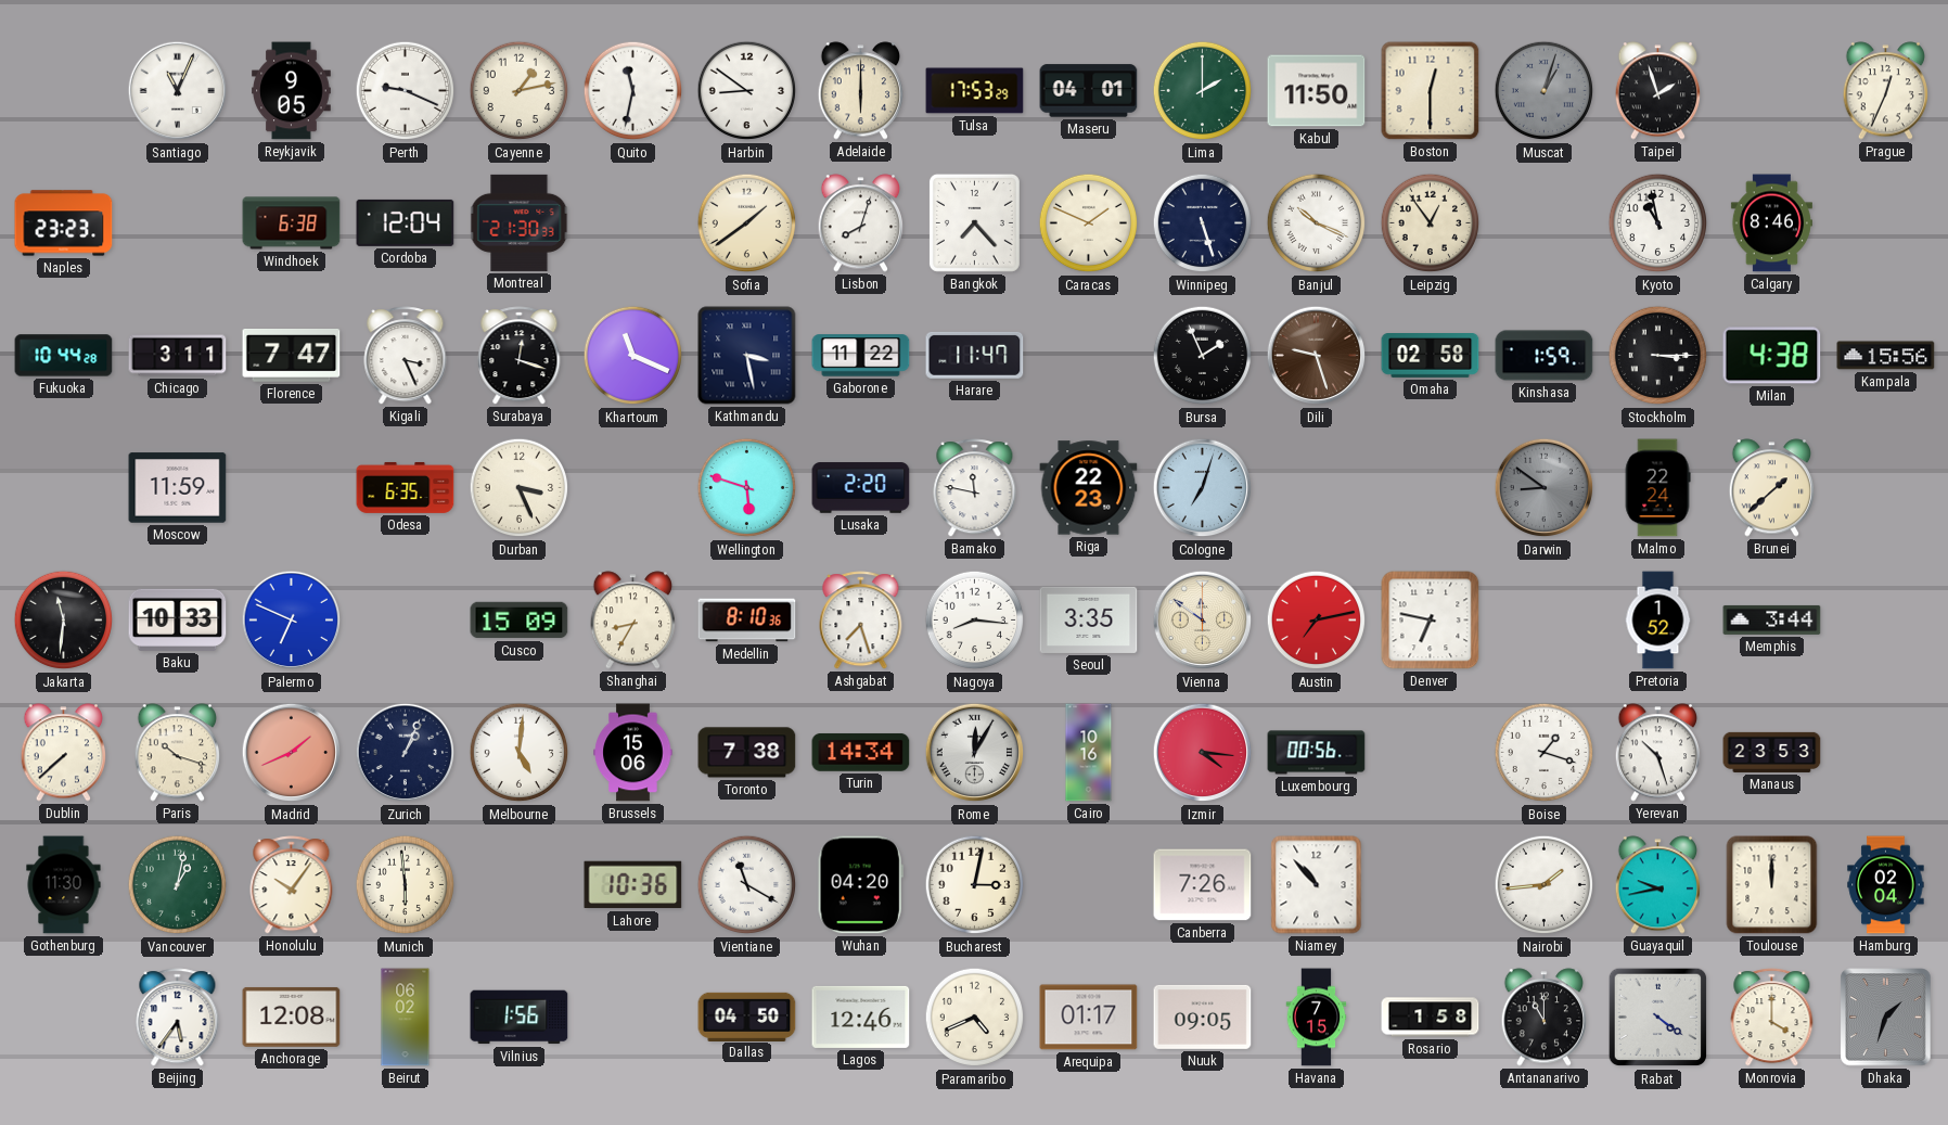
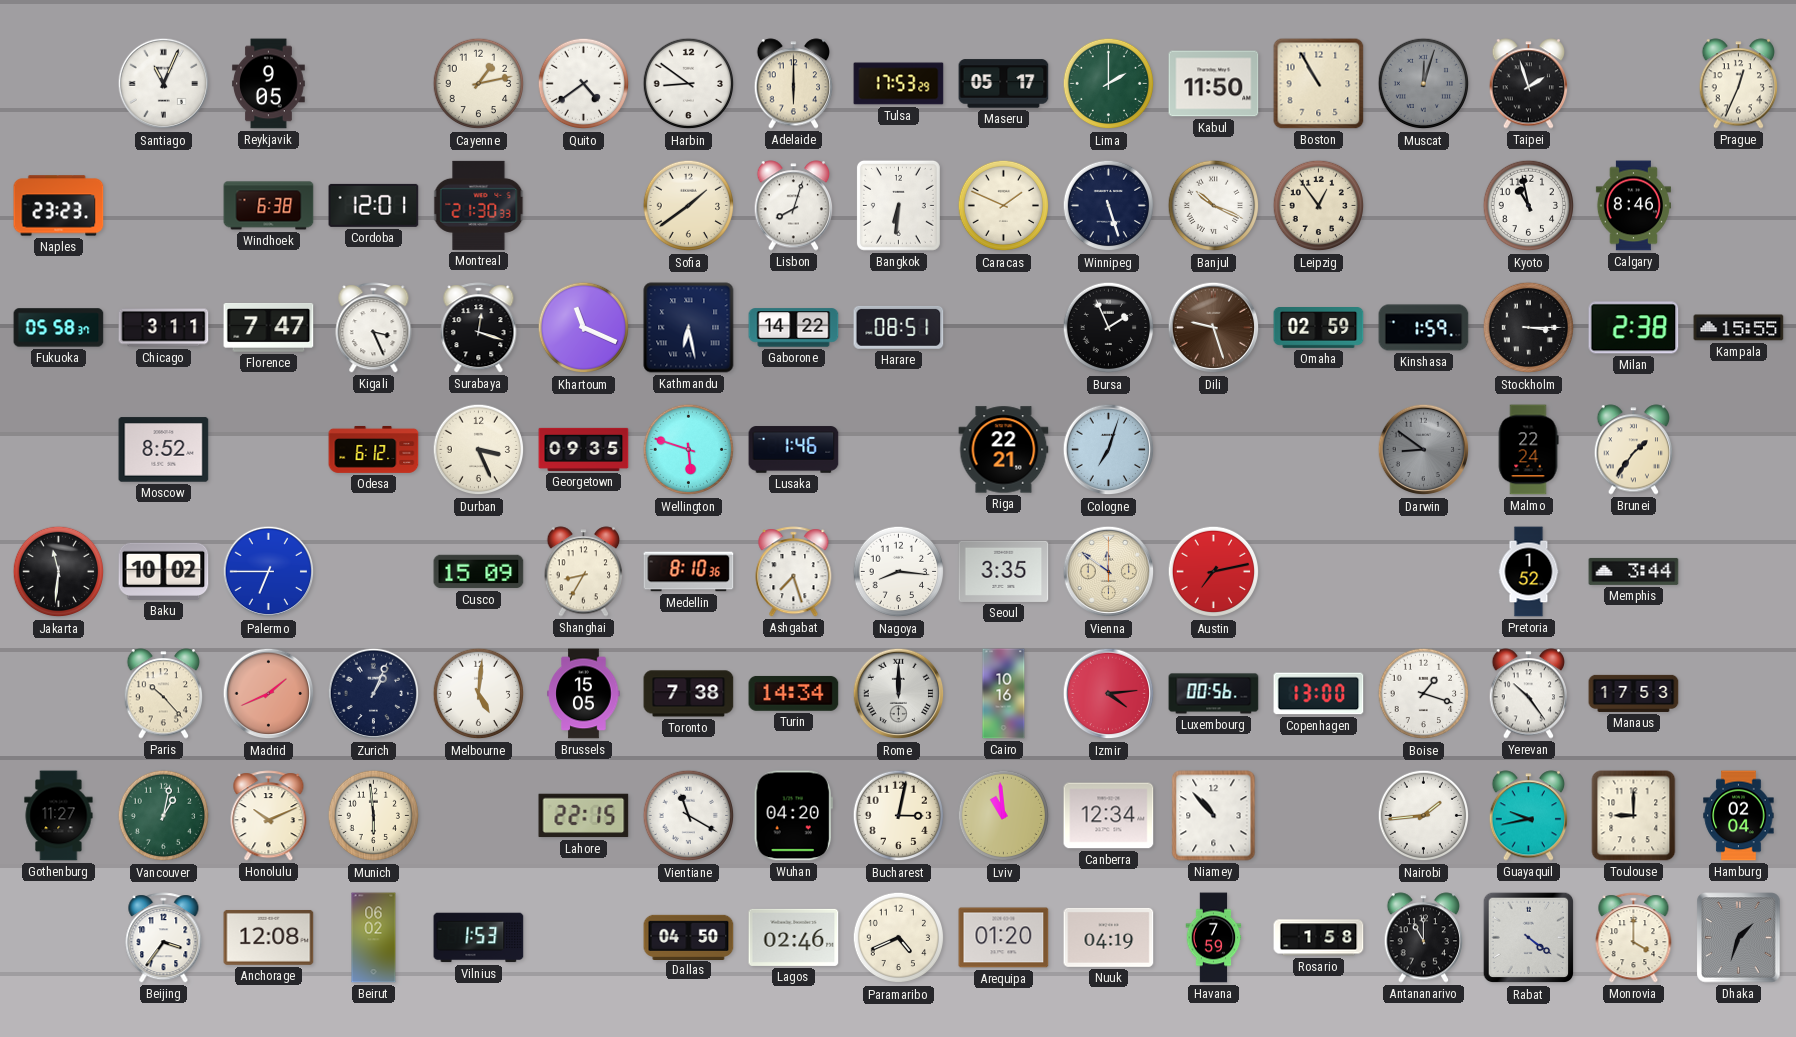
Perth: 9:19 -> none (406, 91)
Quito: 11:32 -> 4:39 (584, 84)
Maseru: 04:01 -> 05:17 (1004, 84)
Boston: 12:30 -> 10:55 (1319, 84)
Muscat: 1:03 -> 12:03 (1424, 84)
Cordoba: 12:04 -> 12:01 (374, 205)
Bangkok: 7:23 -> 6:31 (898, 205)
Fukuoka: 10:44 -> 05:58 (59, 328)
Kathmandu: 3:28 -> 6:28 (689, 328)
Gaborone: 11:22 -> 14:22 (794, 328)
Harare: 11:47 -> 08:51 (899, 327)
Omaha: 02:58 -> 02:59 (1319, 328)
Milan: 4:38 -> 2:38 (1634, 328)
Kampala: 15:56 -> 15:55 (1739, 328)
Moscow: 11:59 -> 8:52 (164, 450)
Odesa: 6:35 -> 6:12 (374, 449)
Georgetown: none -> 09:35 (584, 449)
Lusaka: 2:20 -> 1:46 (794, 450)
Bamako: 11:47 -> none (975, 488)
Riga: 22:23 -> 22:21 (1004, 450)
Brunei: 1:38 -> 1:36 (1634, 450)
Baku: 10:33 -> 10:02 (164, 571)
Palermo: 6:49 -> 6:45 (269, 572)
Denver: 6:47 -> none (1431, 621)
Dublin: 7:38 -> none (64, 753)
Paris: 10:18 -> 10:23 (164, 694)
Brussels: 15:06 -> 15:05 (584, 694)
Rome: 12:05 -> 12:00 (899, 694)
Izmir: 4:16 -> 4:14 (1109, 694)
Copenhagen: none -> 13:00 (1319, 694)
Yerevan: 10:27 -> 10:24 (1529, 694)
Manaus: 23:53 -> 17:53 (1634, 693)
Gothenburg: 11:30 -> 11:27 (59, 816)
Honolulu: 10:06 -> 10:11 (269, 816)
Lahore: 10:36 -> 22:15 (584, 816)
Lviv: none -> 10:59 (1004, 816)
Canberra: 7:26 -> 12:34 (1109, 816)
Toulouse: 12:00 -> 9:00 (1634, 816)
Beijing: 5:36 -> 3:36 (164, 938)
Vilnius: 1:56 -> 1:53 (479, 938)
Lagos: 12:46 -> 02:46 (794, 937)
Arequipa: 01:17 -> 01:20 (1004, 938)
Nuuk: 09:05 -> 04:19 (1109, 937)
Havana: 7:15 -> 7:59 (1214, 938)
